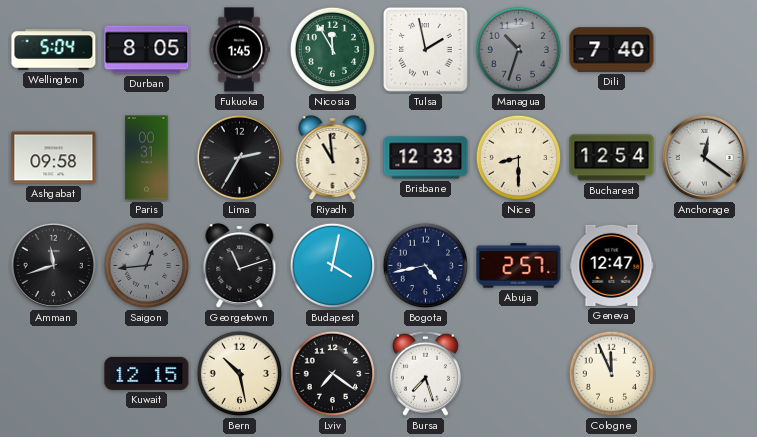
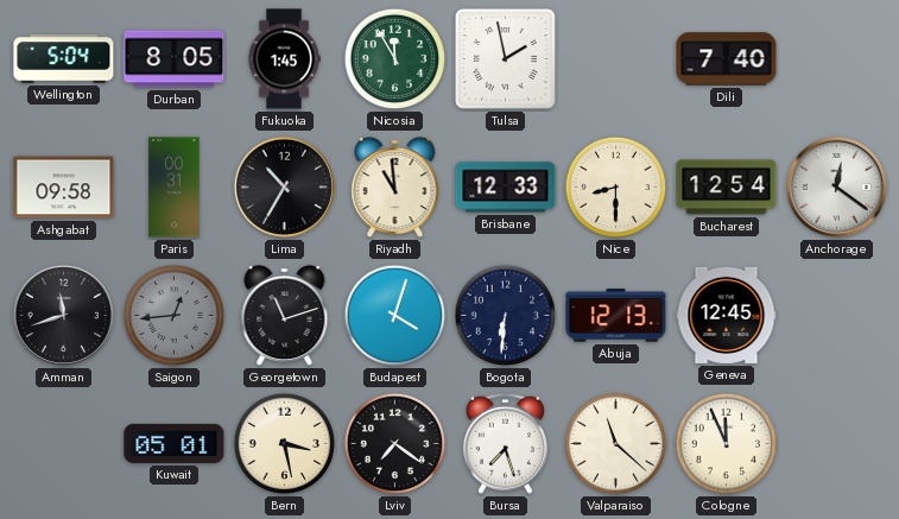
Managua: 10:33 -> none (519, 50)
Lima: 2:35 -> 10:35 (284, 186)
Budapest: 4:02 -> 4:03 (395, 316)
Bogota: 4:43 -> 6:31 (506, 316)
Abuja: 2:57 -> 12:13 (616, 316)
Geneva: 12:47 -> 12:45 (727, 315)
Kuwait: 12:15 -> 05:01 (175, 443)
Bern: 10:28 -> 3:28 (285, 444)
Valparaiso: none -> 11:22 (616, 444)
